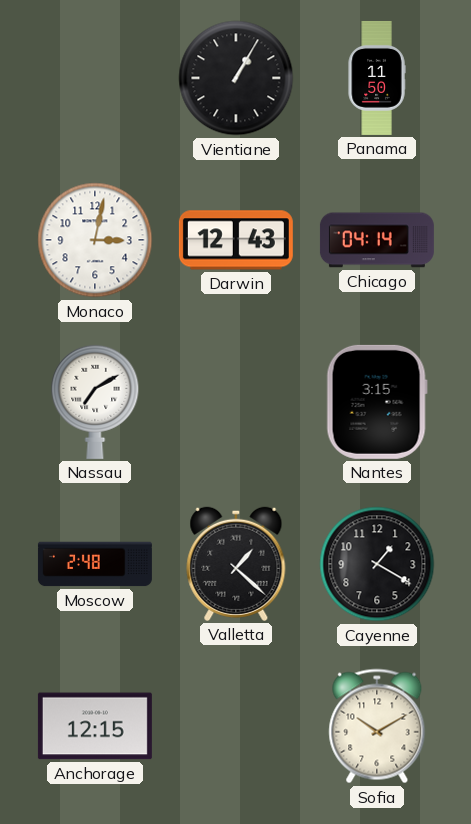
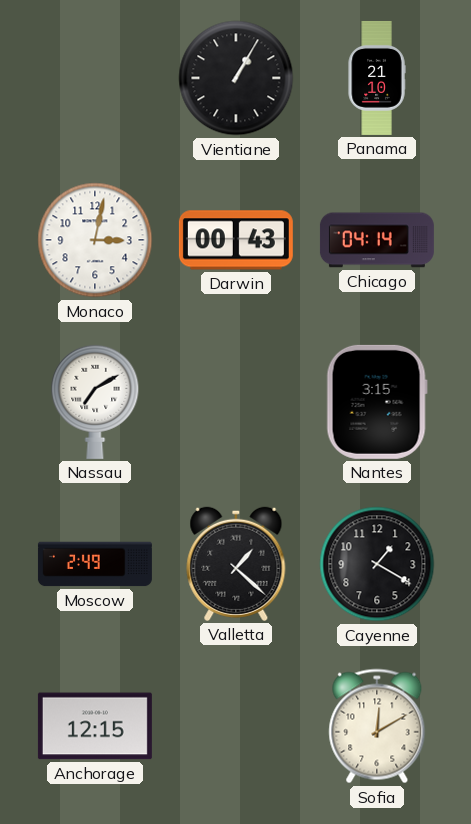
Panama: 11:50 -> 21:10 (377, 78)
Darwin: 12:43 -> 00:43 (236, 240)
Moscow: 2:48 -> 2:49 (95, 564)
Sofia: 10:10 -> 12:10 (377, 726)
